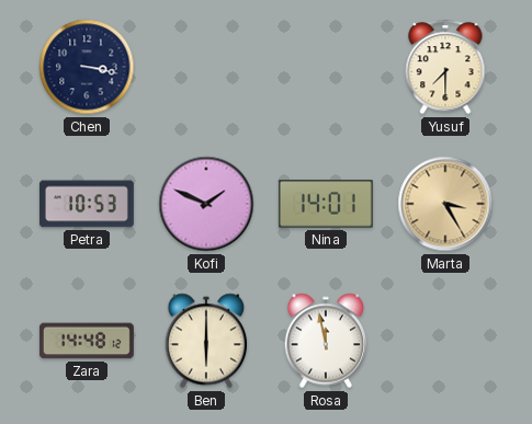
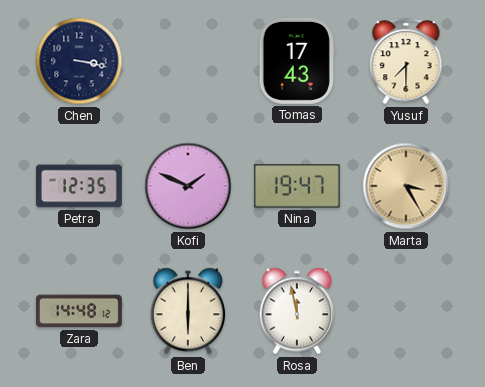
Tomas: none -> 17:43 (297, 61)
Petra: 10:53 -> 12:35 (79, 186)
Nina: 14:01 -> 19:47 (297, 186)
